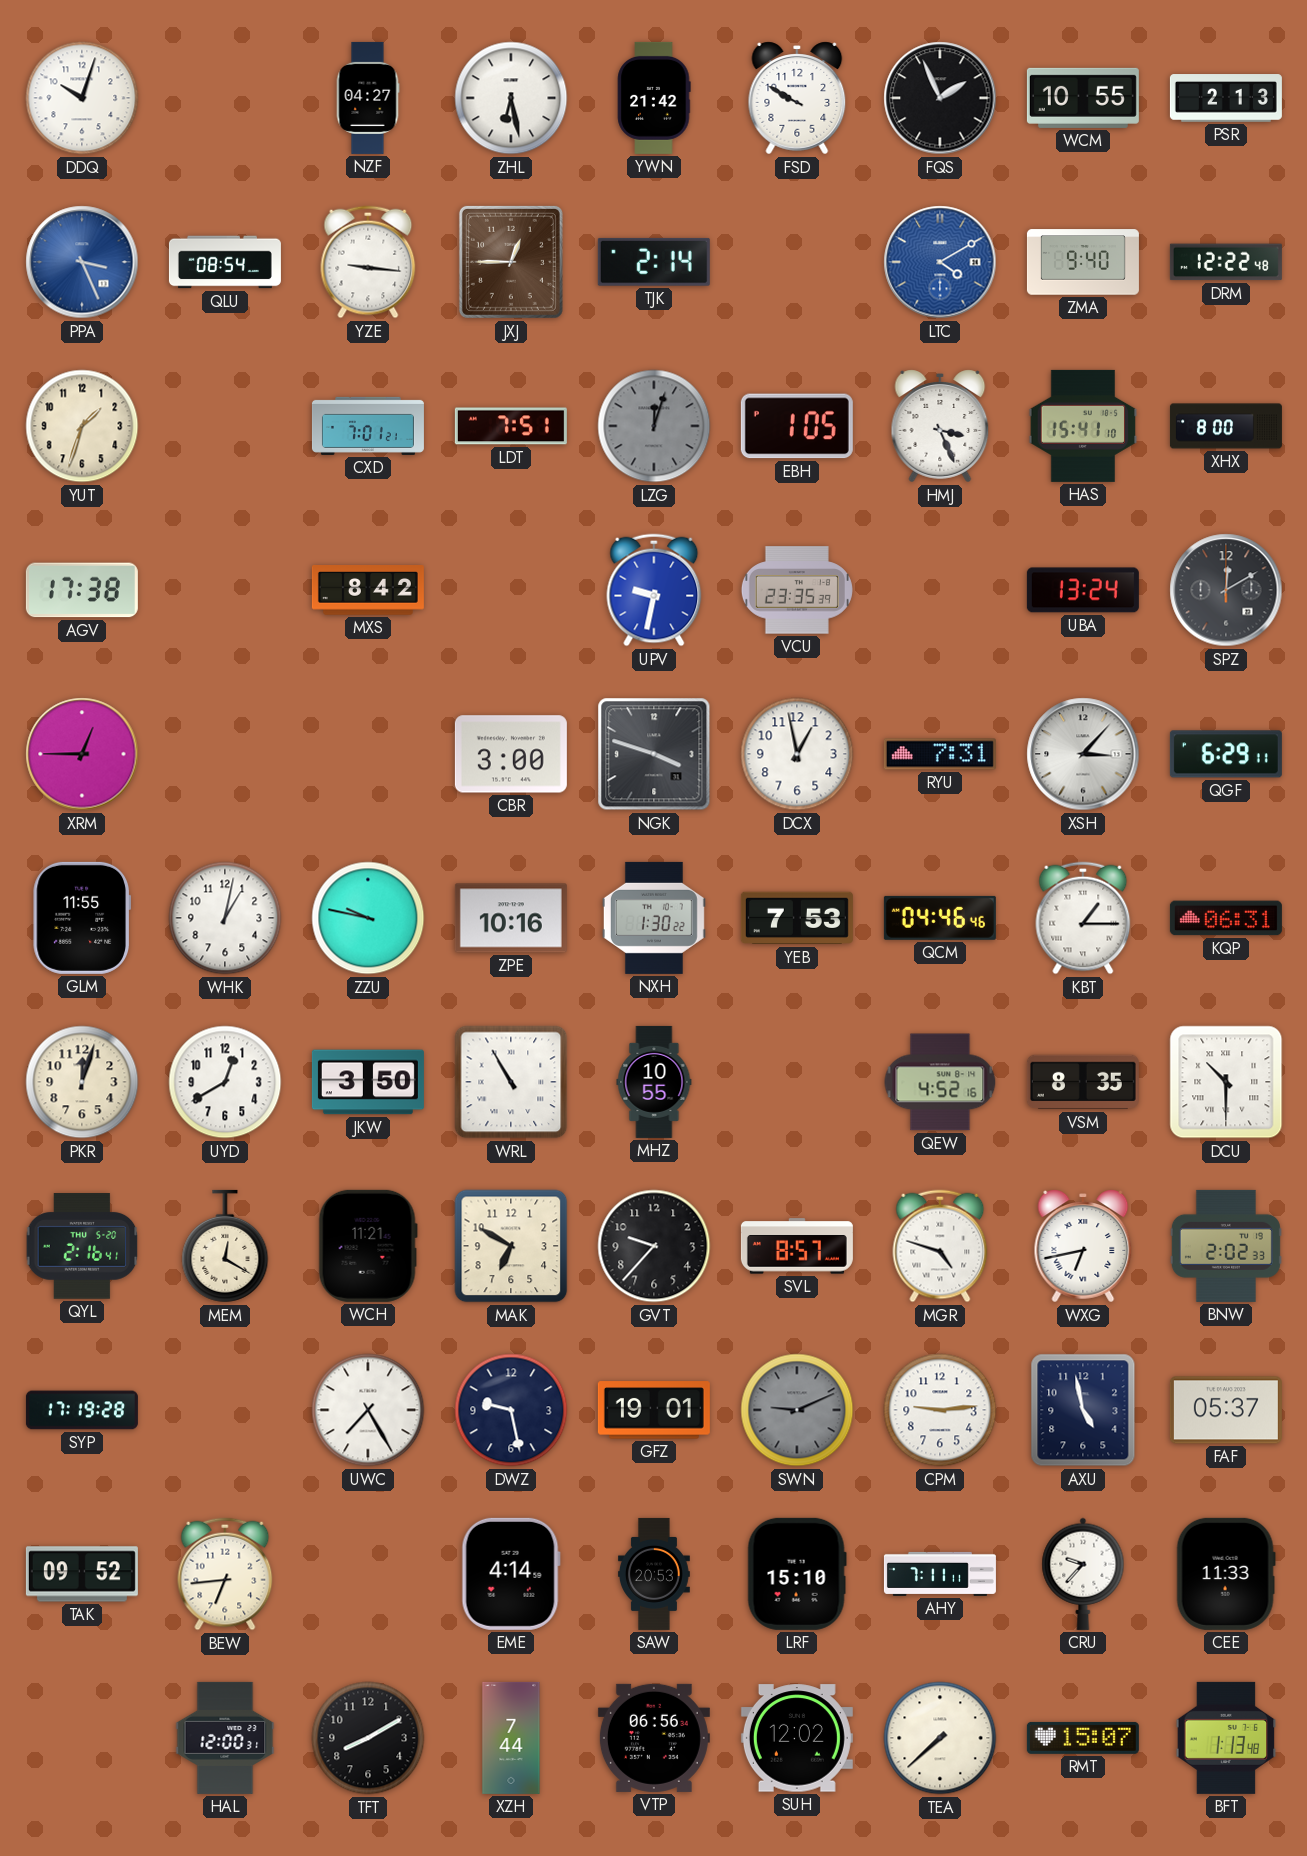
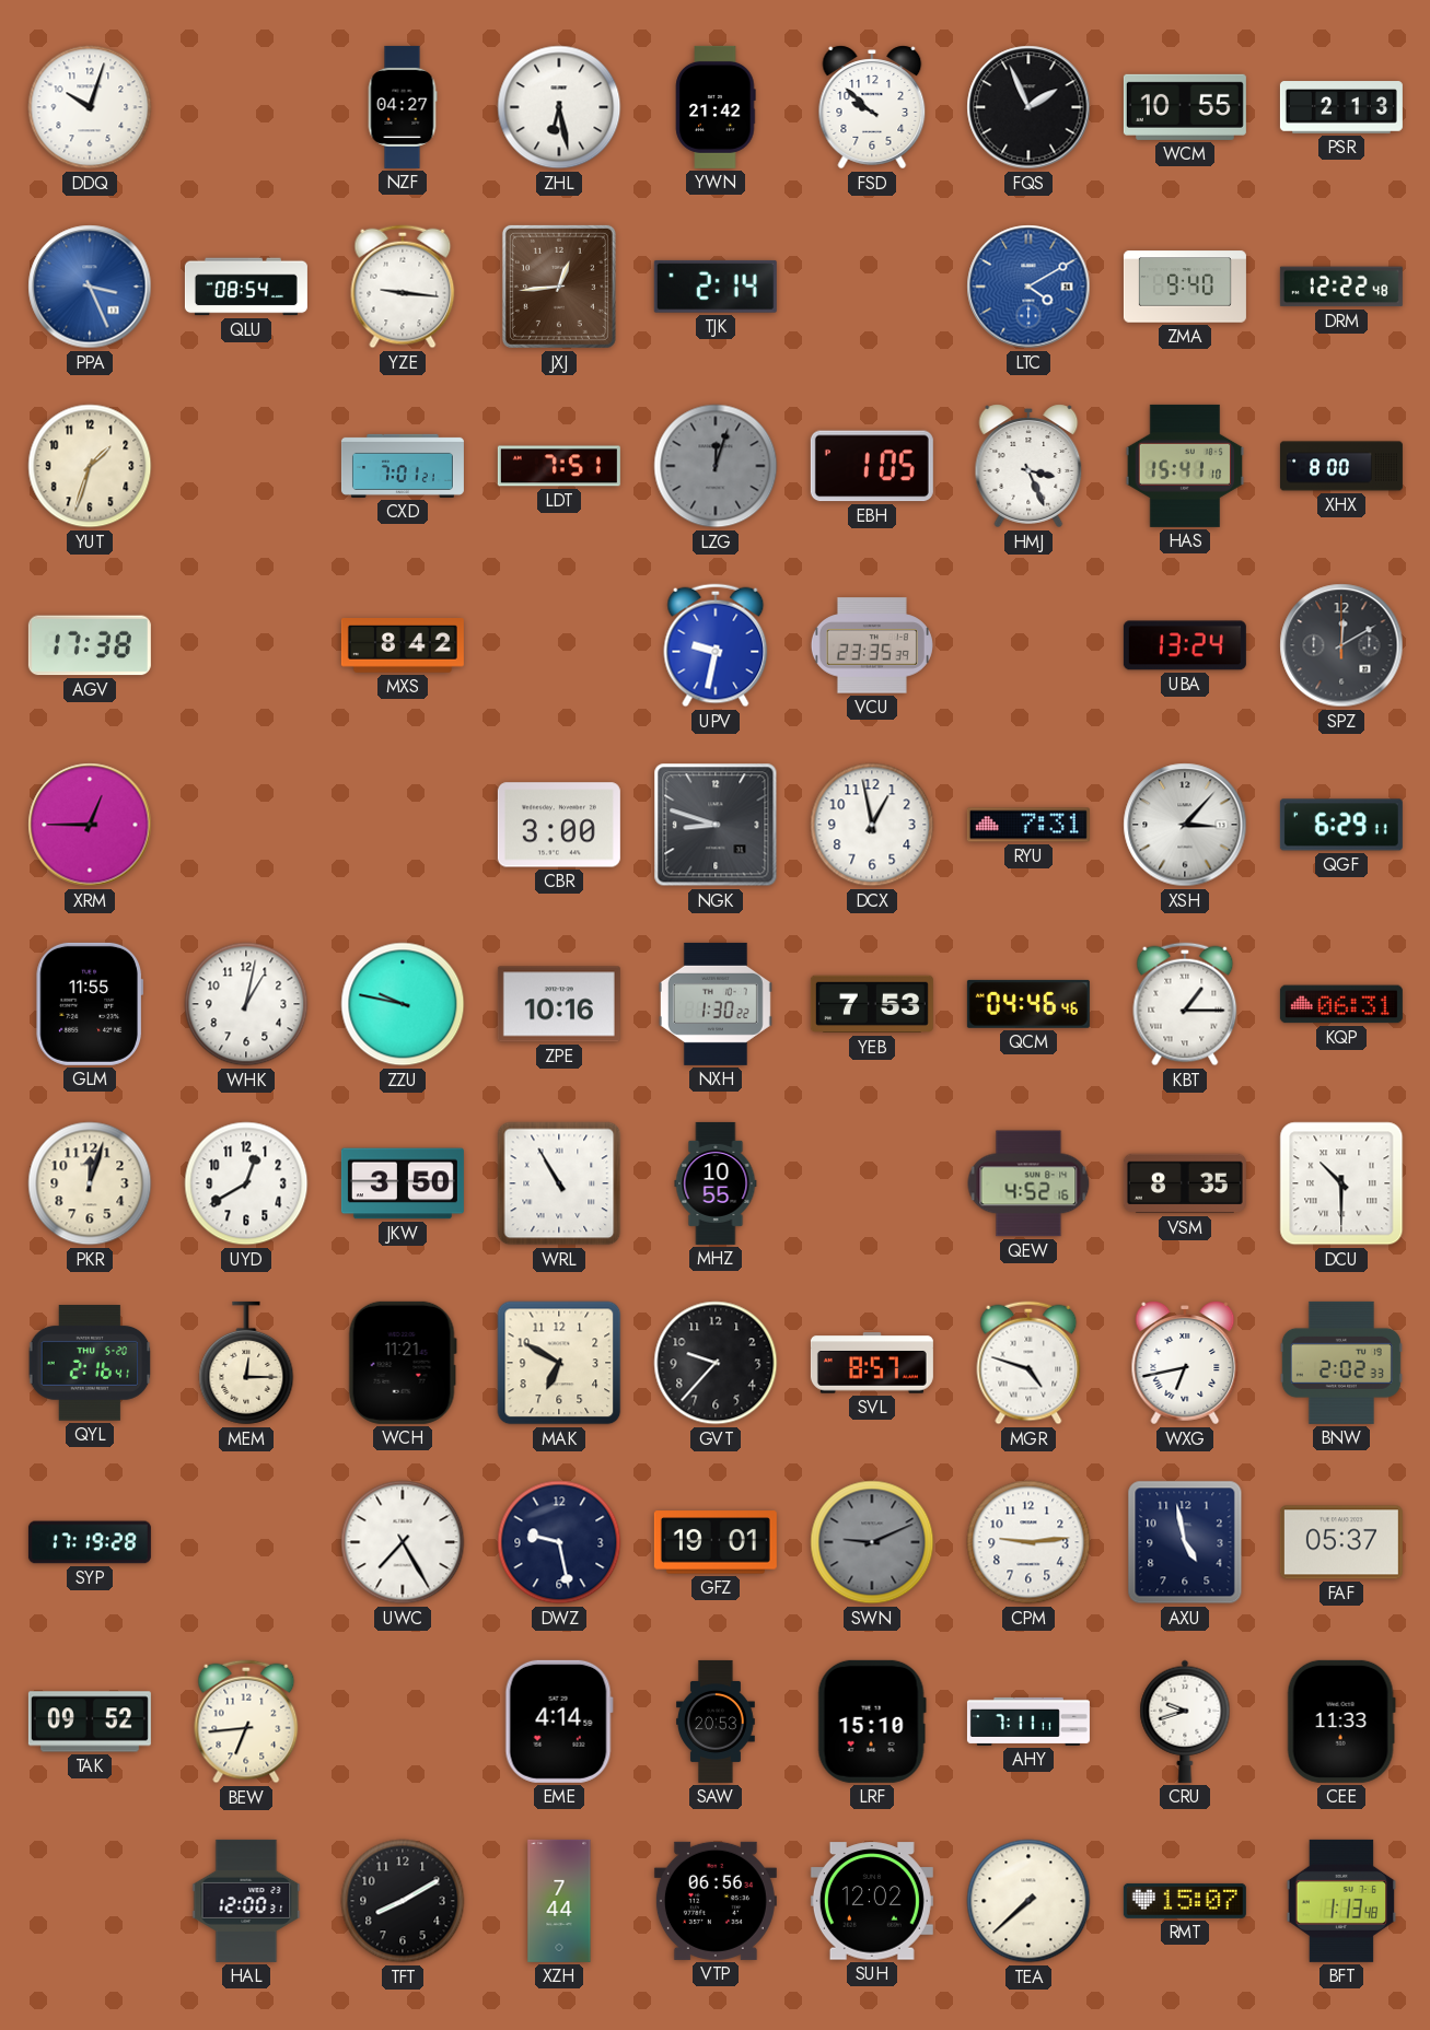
FSD: 9:50 -> 9:52 (872, 107)
JXJ: 12:45 -> 12:44 (559, 287)
NGK: 3:48 -> 8:48 (716, 825)
MEM: 12:20 -> 12:15 (246, 1363)
CRU: 9:37 -> 9:42 (1185, 1722)
